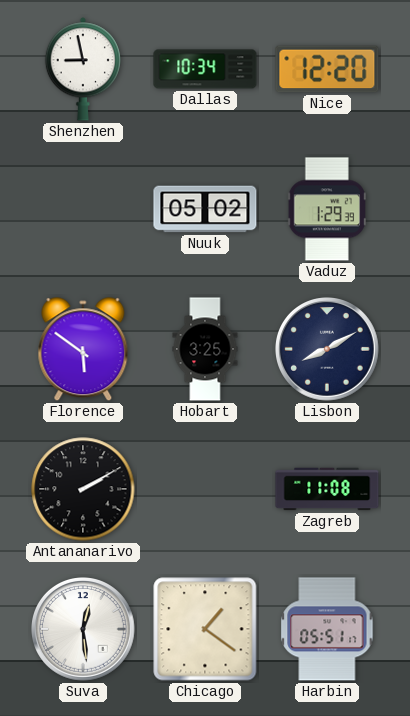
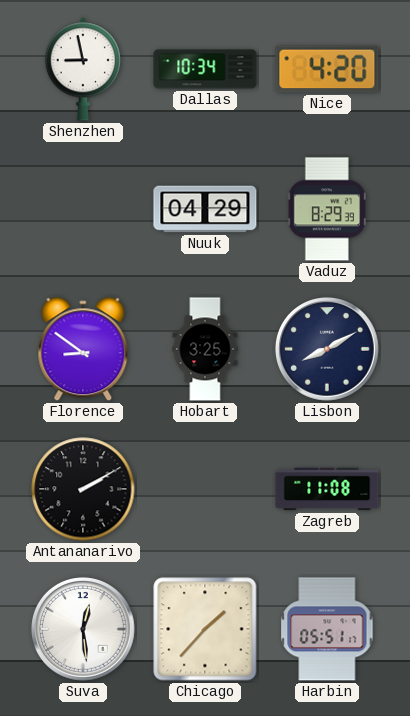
Nice: 12:20 -> 4:20 (327, 69)
Nuuk: 05:02 -> 04:29 (205, 209)
Vaduz: 1:29 -> 8:29 (327, 209)
Florence: 5:51 -> 8:51 (83, 350)
Chicago: 1:21 -> 1:37 (205, 629)
